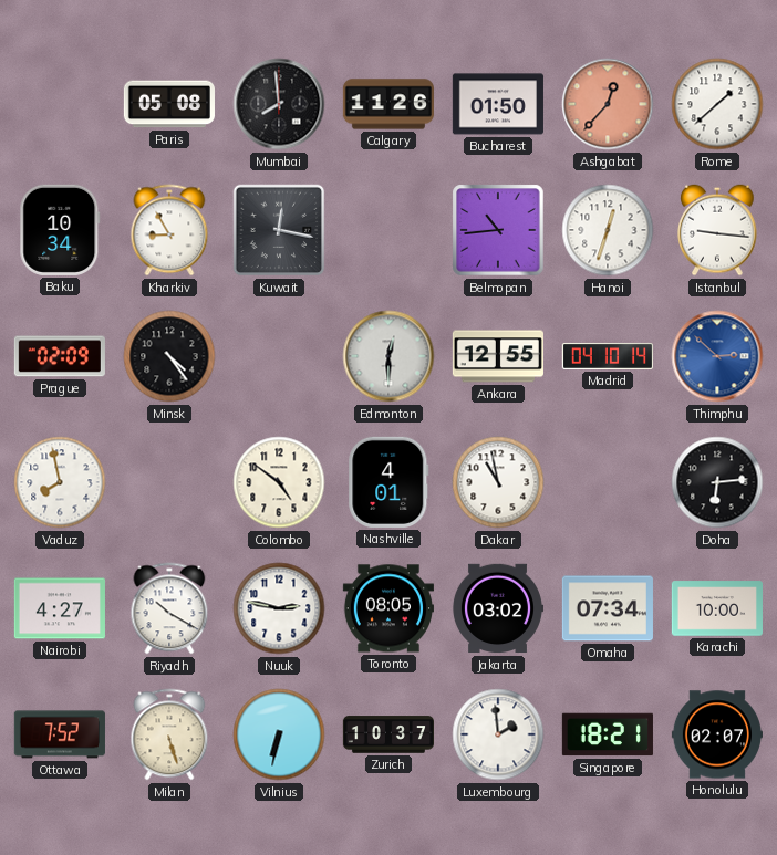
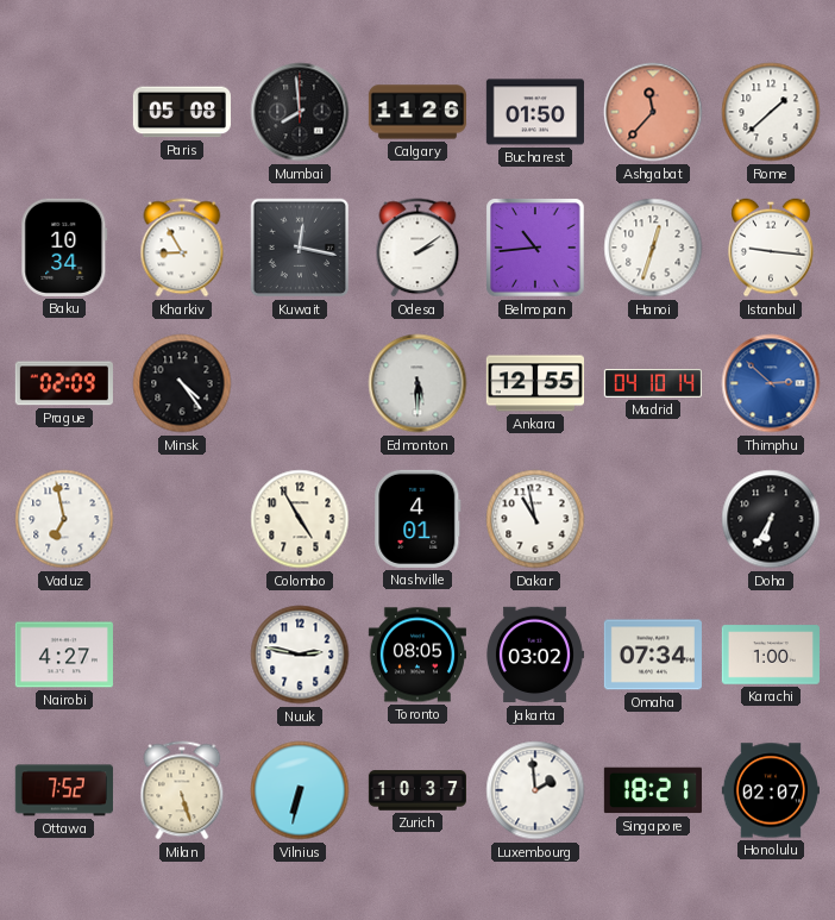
Ashgabat: 12:37 -> 11:37 (653, 112)
Odesa: none -> 2:09 (417, 248)
Edmonton: 12:30 -> 5:30 (417, 383)
Vaduz: 7:58 -> 6:58 (64, 519)
Colombo: 4:51 -> 4:55 (300, 519)
Doha: 6:14 -> 6:35 (771, 519)
Riyadh: 10:20 -> none (169, 608)
Karachi: 10:00 -> 1:00 (771, 655)
